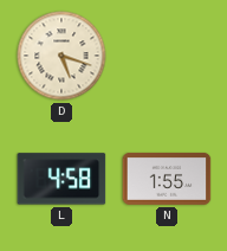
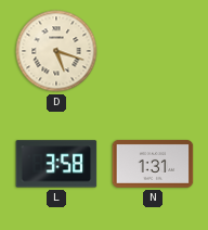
L: 4:58 -> 3:58 (56, 164)
N: 1:55 -> 1:31 (153, 164)
